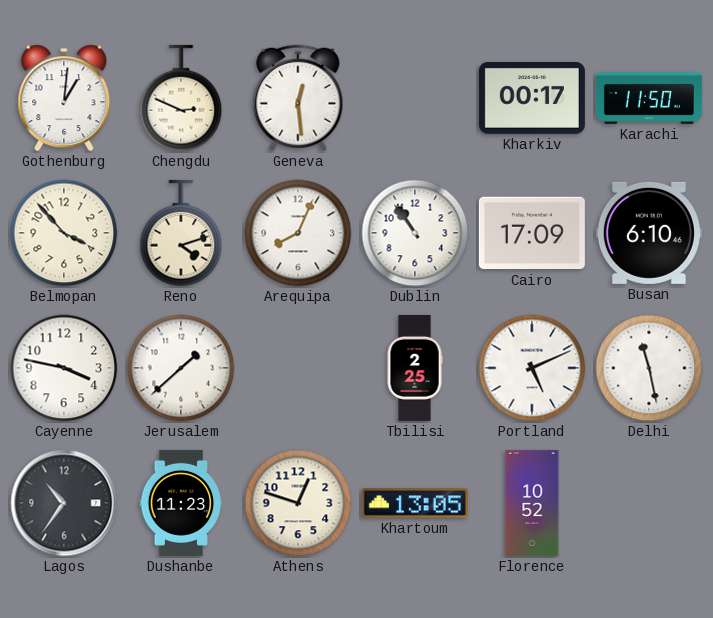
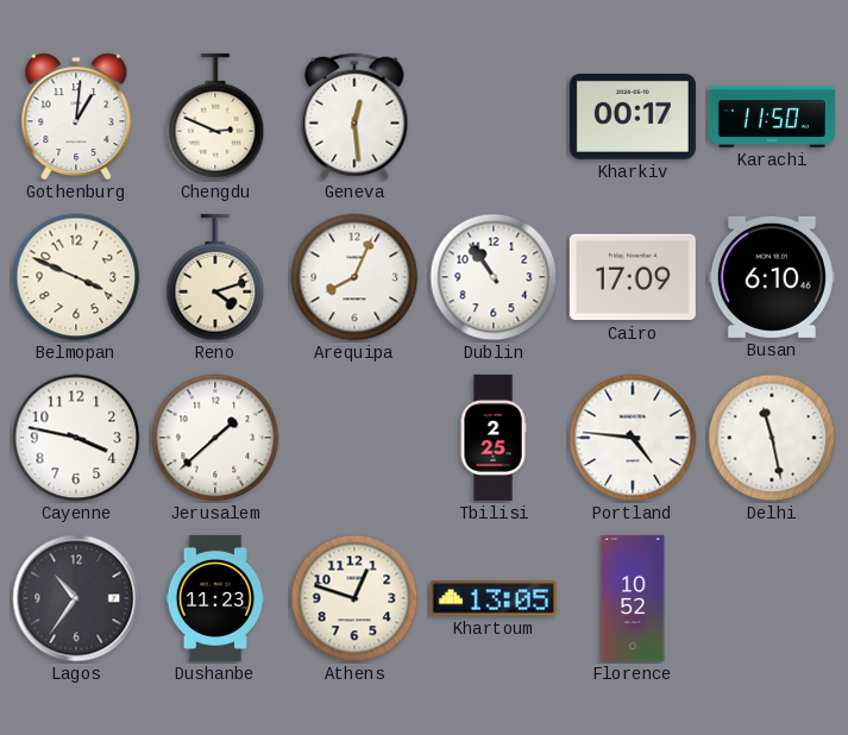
Belmopan: 3:53 -> 3:49 (76, 277)
Portland: 5:11 -> 4:46 (633, 438)
